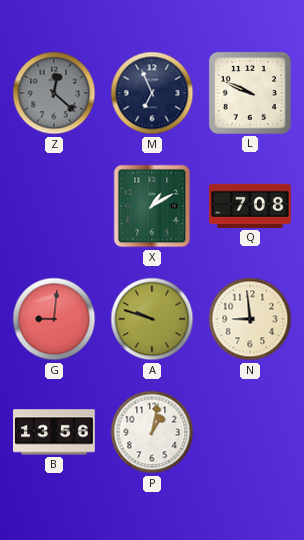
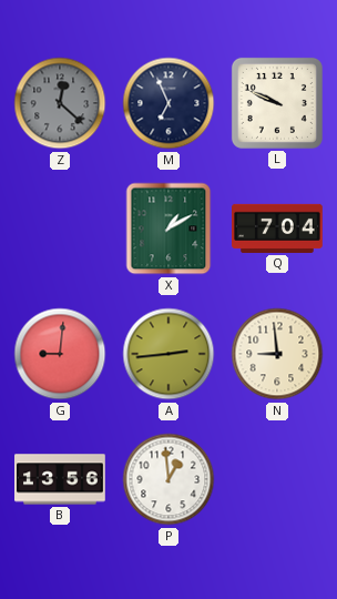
Q: 7:08 -> 7:04 (278, 229)
A: 9:48 -> 2:44 (168, 354)
P: 1:02 -> 12:59 (168, 479)
